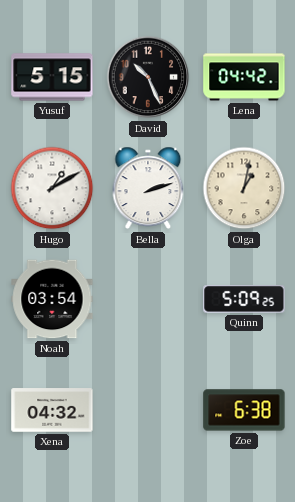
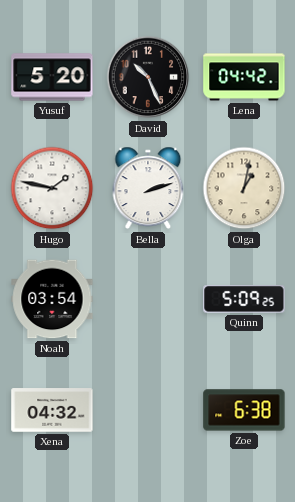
Yusuf: 5:15 -> 5:20 (52, 77)
Hugo: 1:10 -> 1:47 (52, 188)
